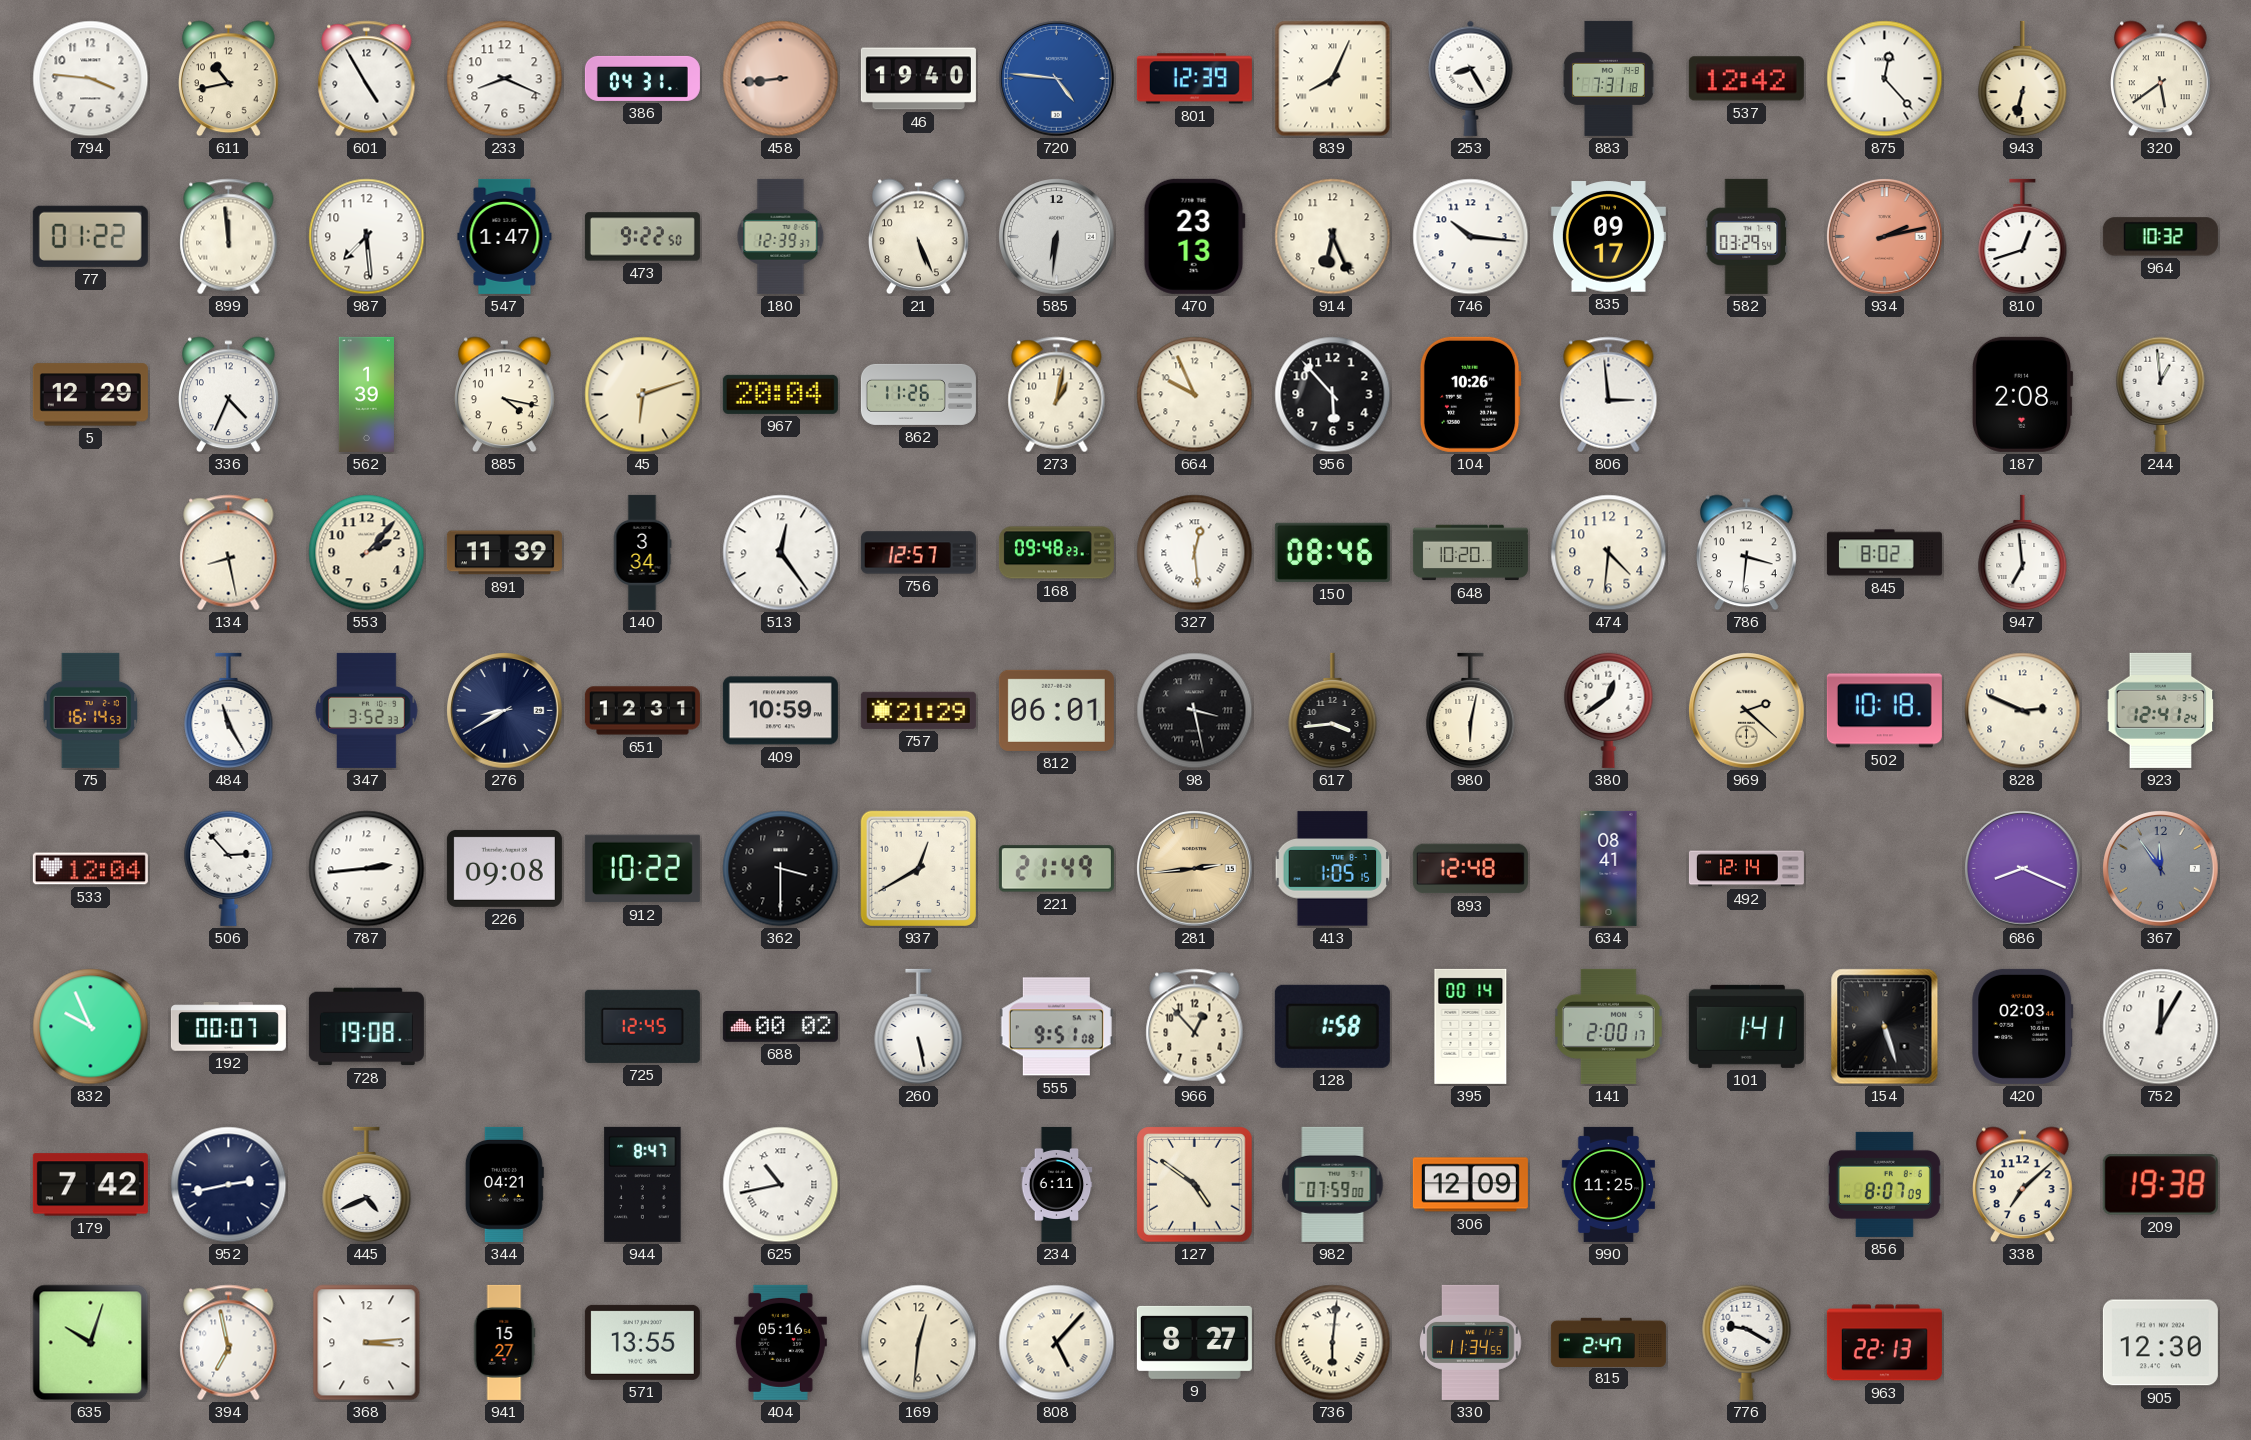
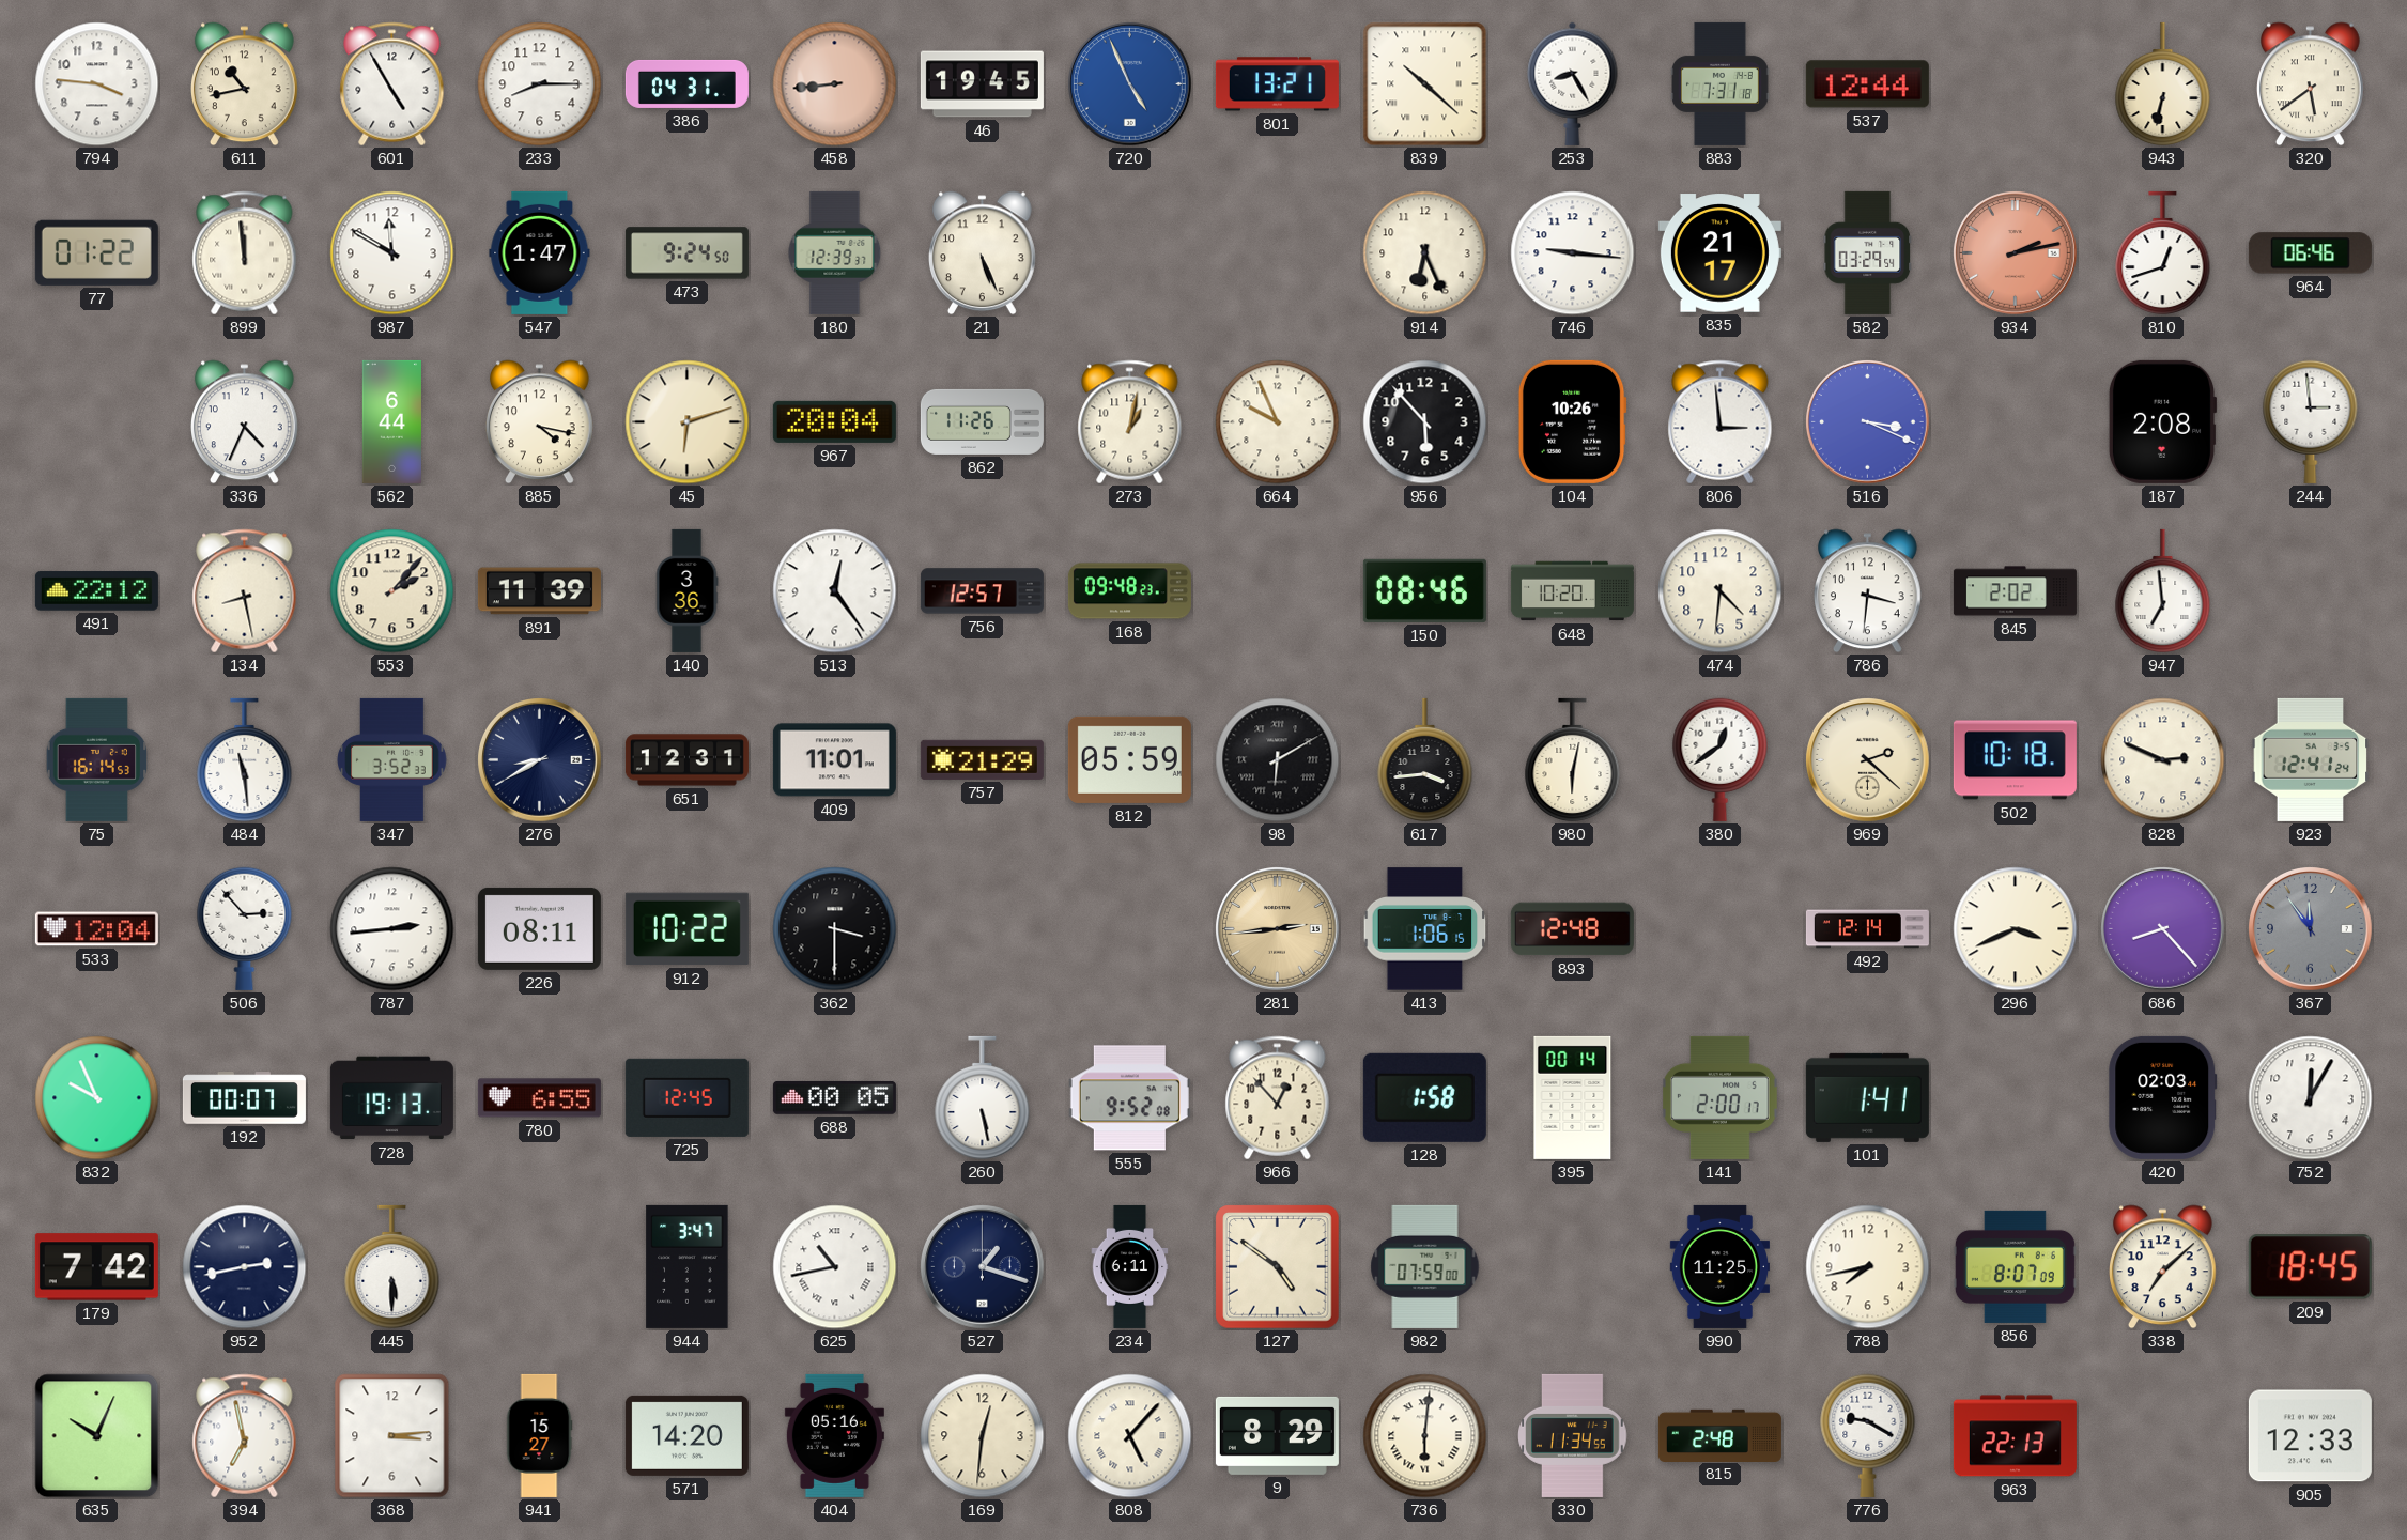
233: 8:19 -> 8:15 (540, 84)
46: 19:40 -> 19:45 (982, 84)
720: 4:46 -> 4:56 (1130, 84)
801: 12:39 -> 13:21 (1277, 84)
839: 8:04 -> 10:22 (1425, 84)
537: 12:42 -> 12:44 (1867, 84)
875: 12:23 -> none (1885, 79)
987: 7:29 -> 11:50 (392, 253)
473: 9:22 -> 9:24 (686, 253)
585: 6:31 -> none (1057, 237)
470: 23:13 -> none (1194, 236)
746: 10:16 -> 9:16 (1573, 253)
835: 09:17 -> 21:17 (1719, 253)
964: 10:32 -> 06:46 (2310, 253)
5: 12:29 -> none (90, 395)
562: 1:39 -> 6:44 (391, 421)
516: none -> 3:19 (1868, 422)
244: 12:59 -> 2:59 (2311, 421)
491: none -> 22:12 (96, 591)
140: 3:34 -> 3:36 (686, 590)
327: 12:29 -> none (1195, 553)
845: 8:02 -> 2:02 (2015, 591)
484: 11:25 -> 11:29 (245, 760)
409: 10:59 -> 11:01 (834, 760)
812: 06:01 -> 05:59 (1129, 759)
98: 3:28 -> 6:10 (1278, 760)
226: 09:08 -> 08:11 (539, 928)
937: 12:40 -> none (918, 868)
221: 21:49 -> none (1056, 869)
413: 1:05 -> 1:06 (1425, 929)
634: 08:41 -> none (1609, 868)
296: none -> 3:41 (2016, 929)
686: 8:19 -> 8:23 (2163, 929)
728: 19:08 -> 19:13 (391, 1098)
780: none -> 6:55 (539, 1098)
688: 00:02 -> 00:05 (834, 1097)
555: 9:51 -> 9:52 (1129, 1098)
154: 5:27 -> none (1885, 1027)
445: 4:41 -> 5:30 (392, 1267)
344: 04:21 -> none (504, 1184)
944: 8:47 -> 3:47 (688, 1266)
527: none -> 1:18 (983, 1267)
306: 12:09 -> none (1470, 1185)
788: none -> 7:43 (1868, 1267)
209: 19:38 -> 18:45 (2310, 1267)
635: 10:03 -> 10:04 (97, 1436)
571: 13:55 -> 14:20 (686, 1435)
9: 8:27 -> 8:29 (1277, 1435)
815: 2:47 -> 2:48 (1719, 1435)
905: 12:30 -> 12:33 (2310, 1436)
